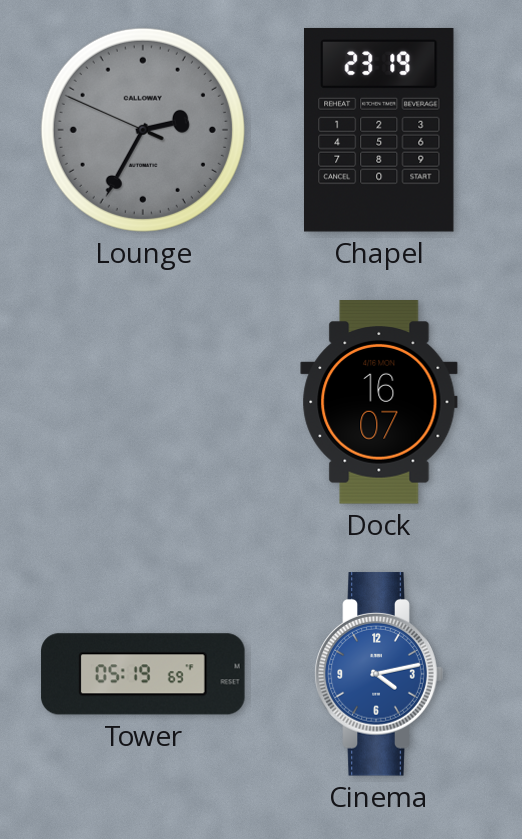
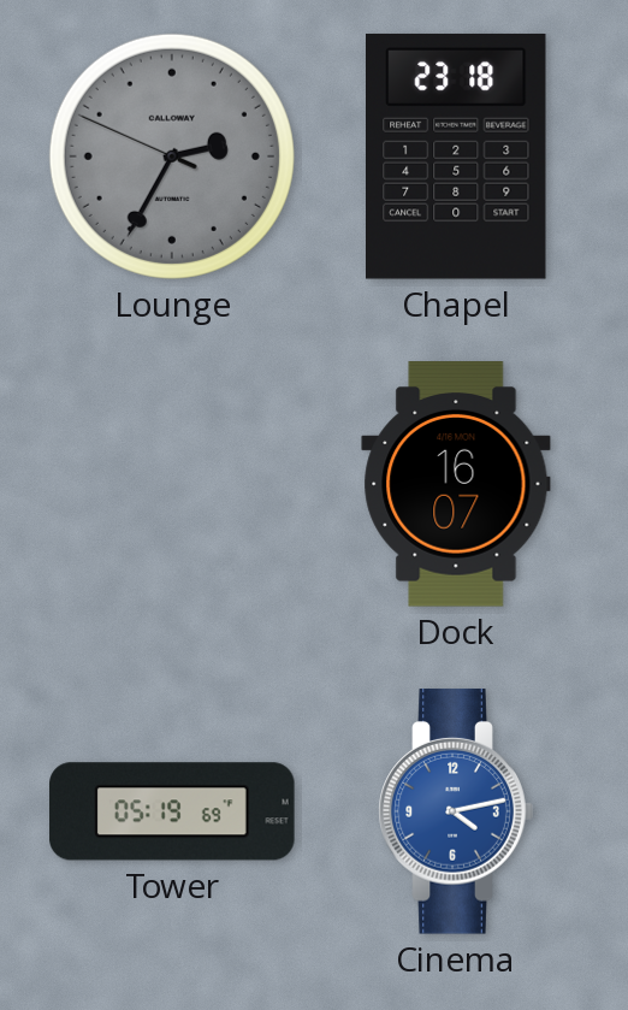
Chapel: 23:19 -> 23:18 (457, 156)
